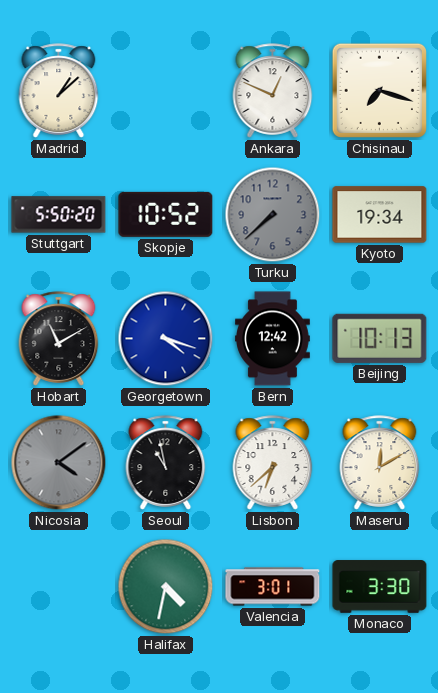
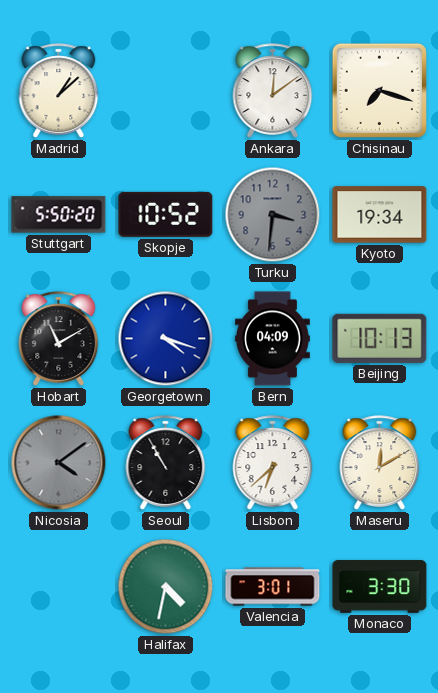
Ankara: 12:49 -> 12:09 (273, 91)
Turku: 7:38 -> 3:31 (273, 215)
Bern: 12:42 -> 04:09 (273, 339)
Seoul: 10:58 -> 10:55 (166, 463)
